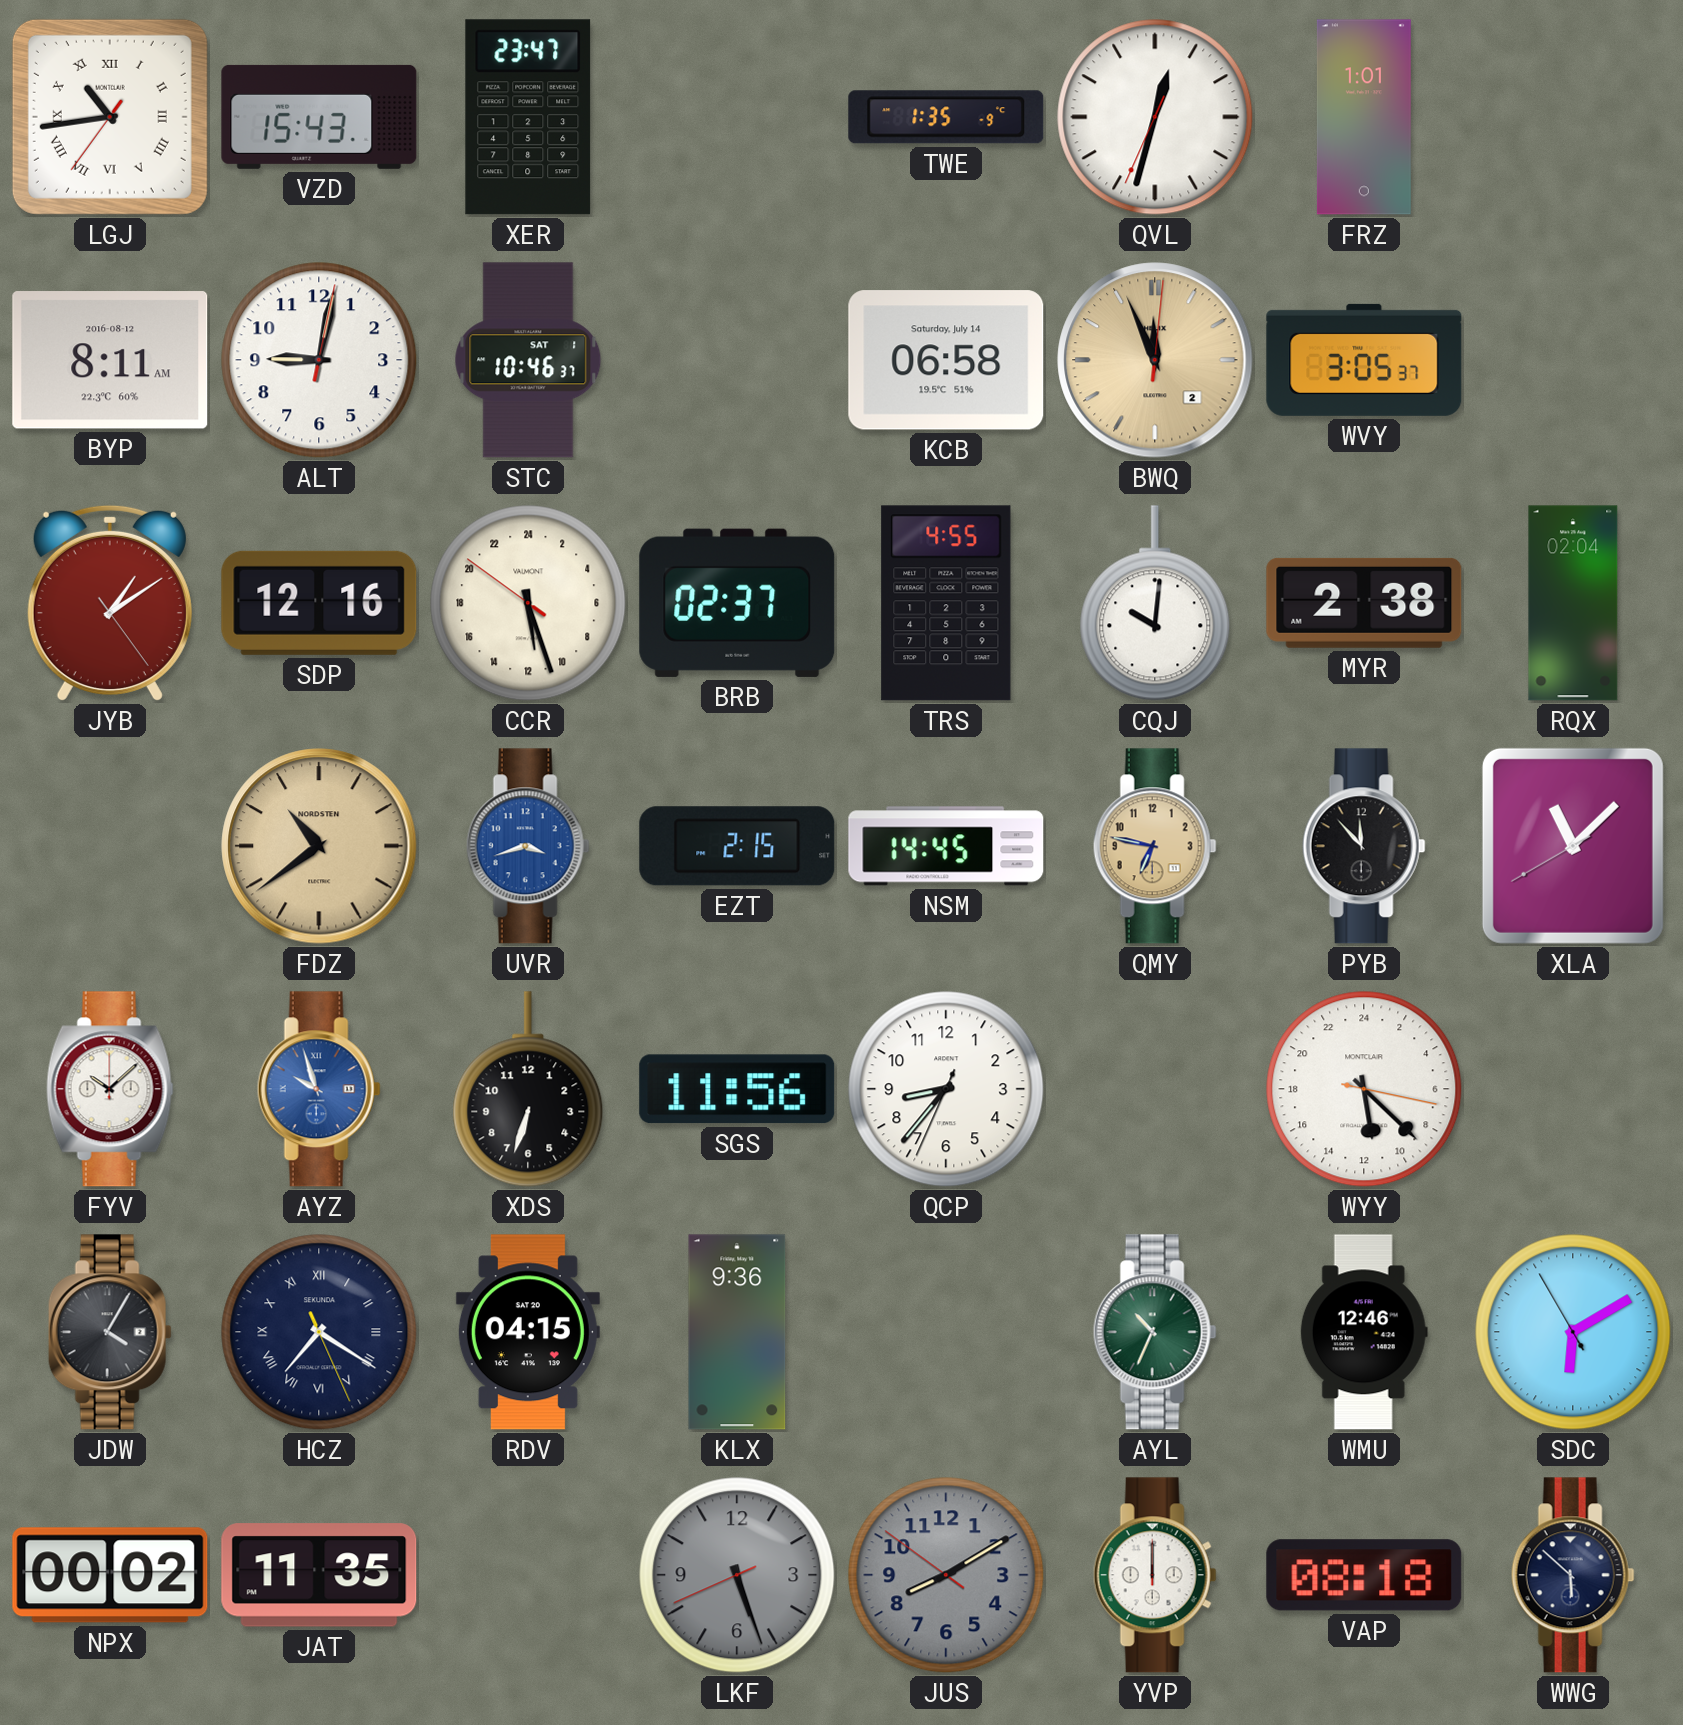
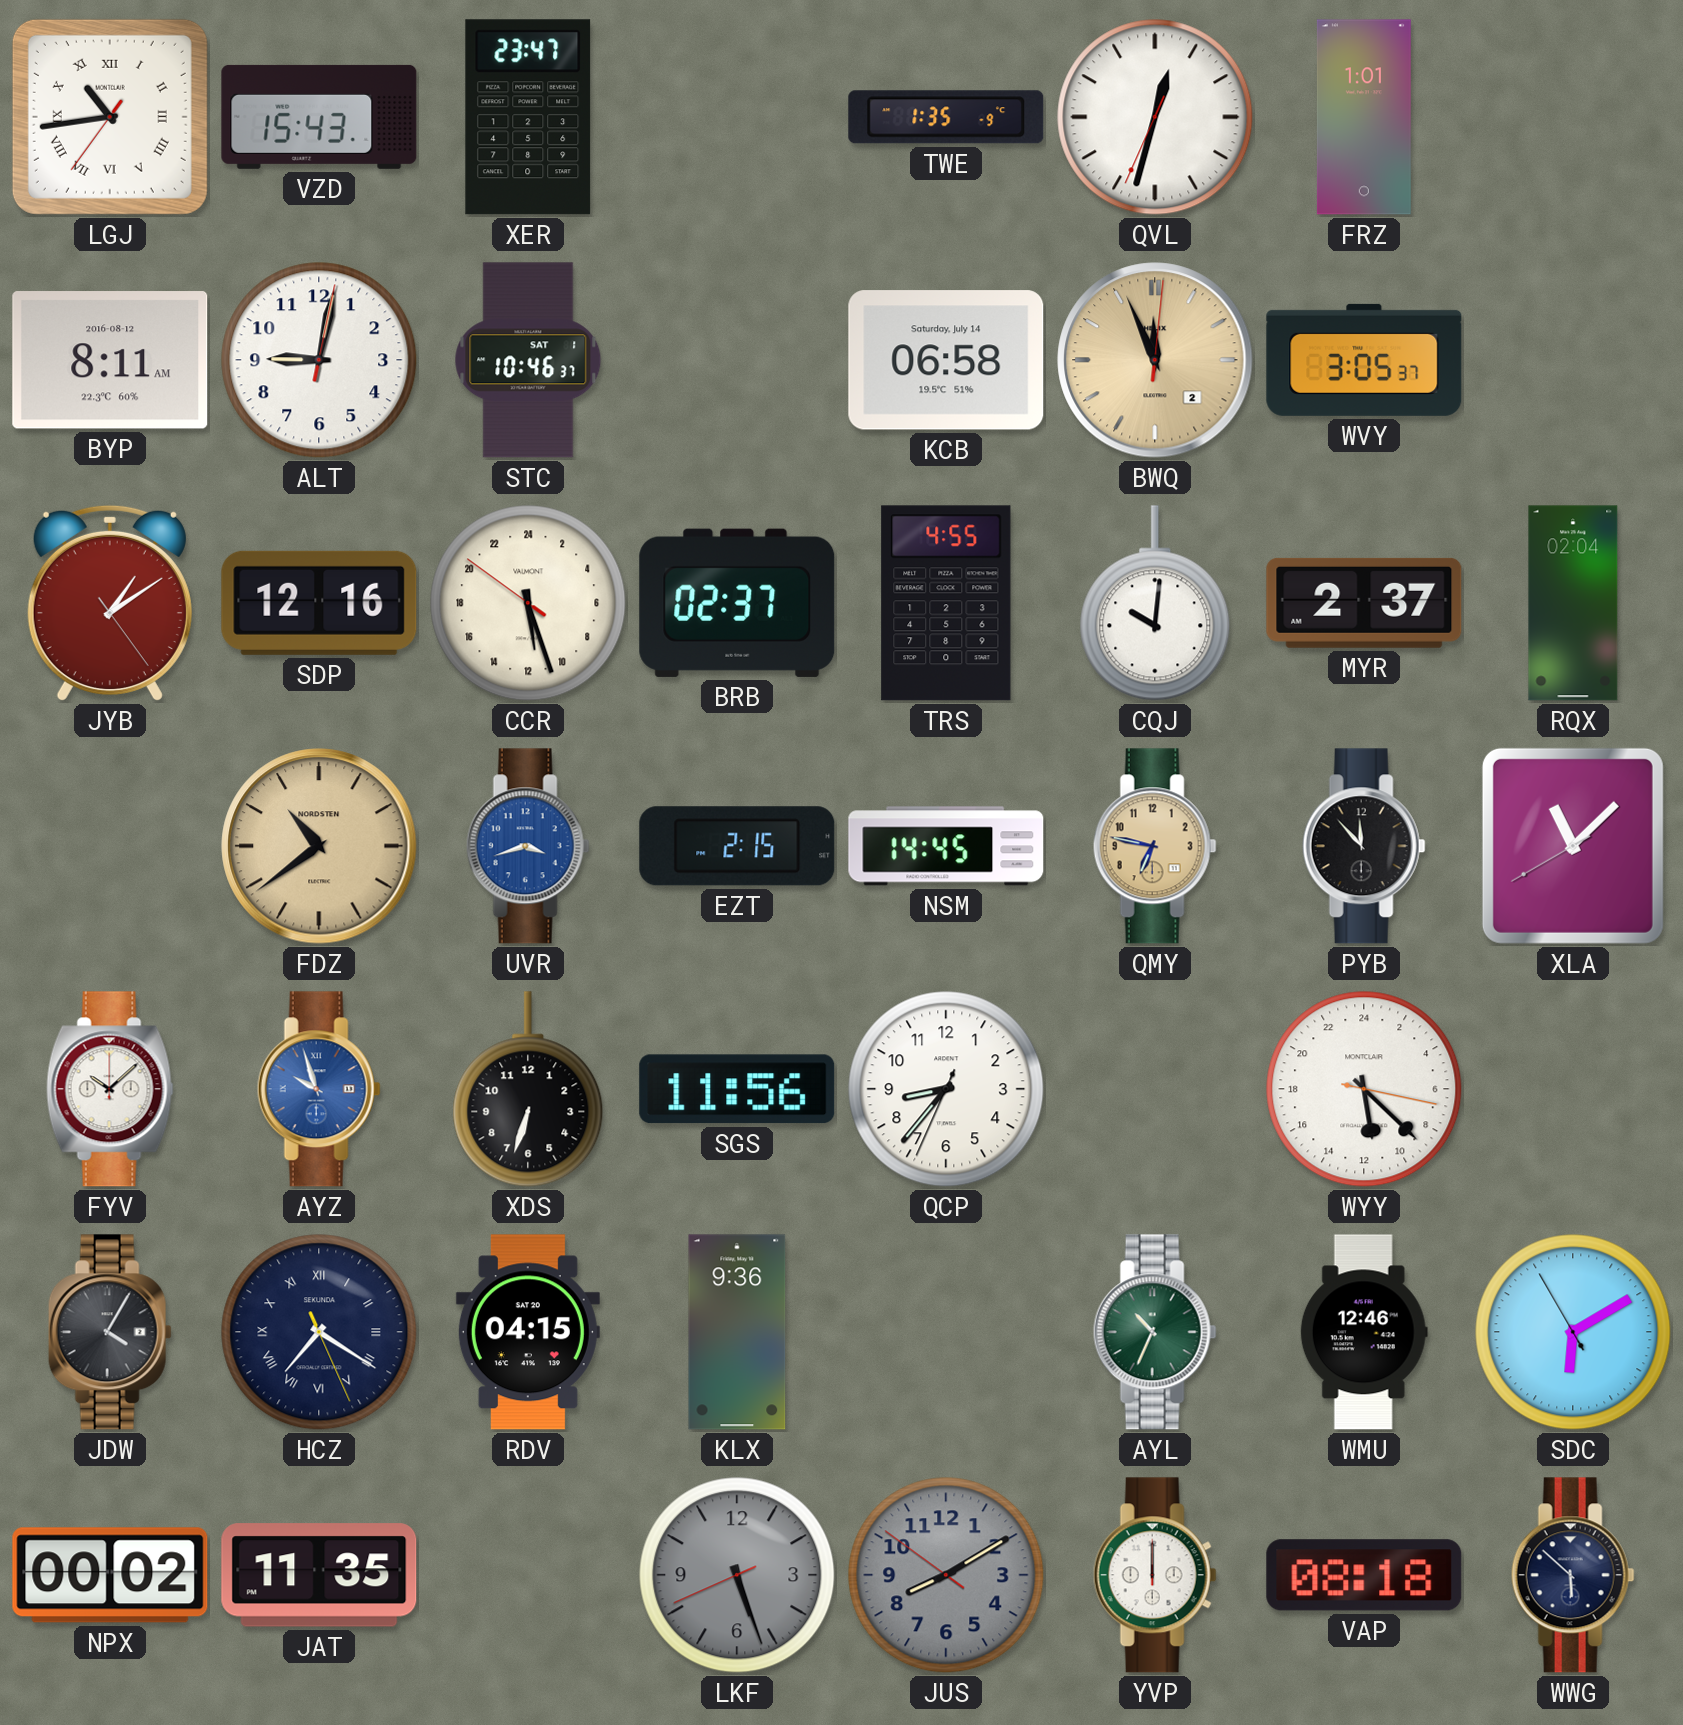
MYR: 2:38 -> 2:37 (1364, 603)
